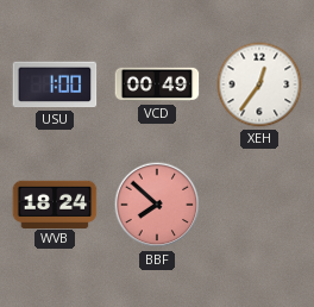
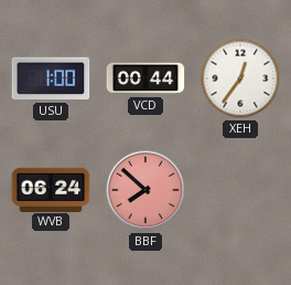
VCD: 00:49 -> 00:44 (145, 78)
WVB: 18:24 -> 06:24 (51, 189)
